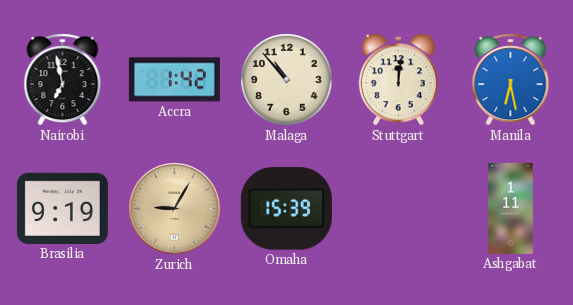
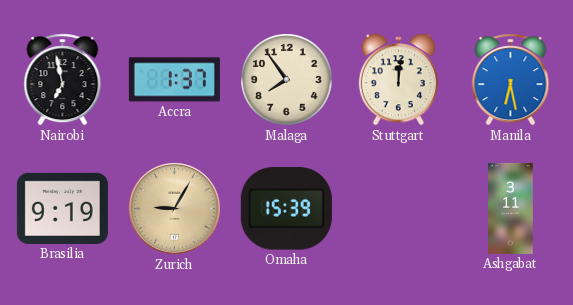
Accra: 1:42 -> 1:37 (174, 80)
Malaga: 10:53 -> 7:54 (287, 80)
Ashgabat: 1:11 -> 3:11 (511, 208)
